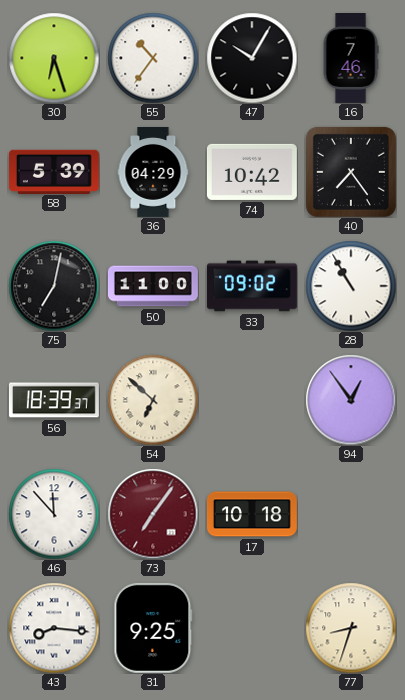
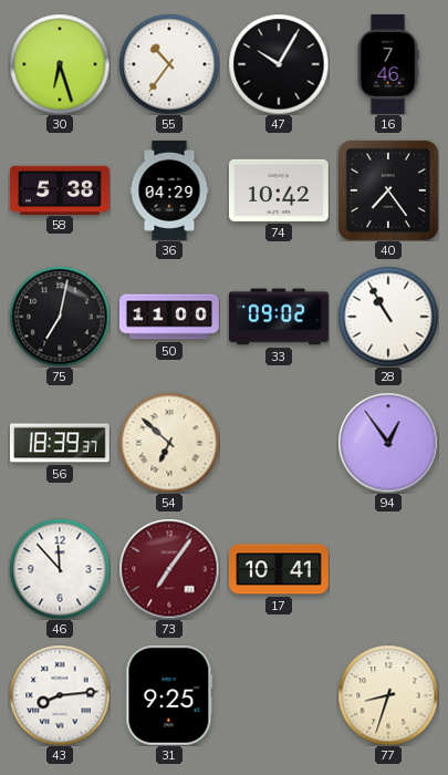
58: 5:39 -> 5:38 (60, 189)
17: 10:18 -> 10:41 (280, 569)
43: 8:16 -> 8:14 (60, 695)
